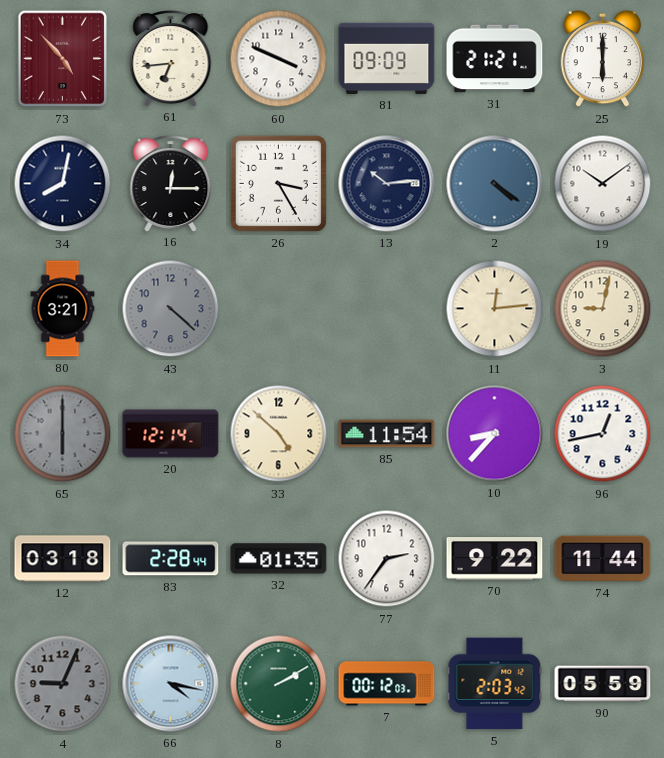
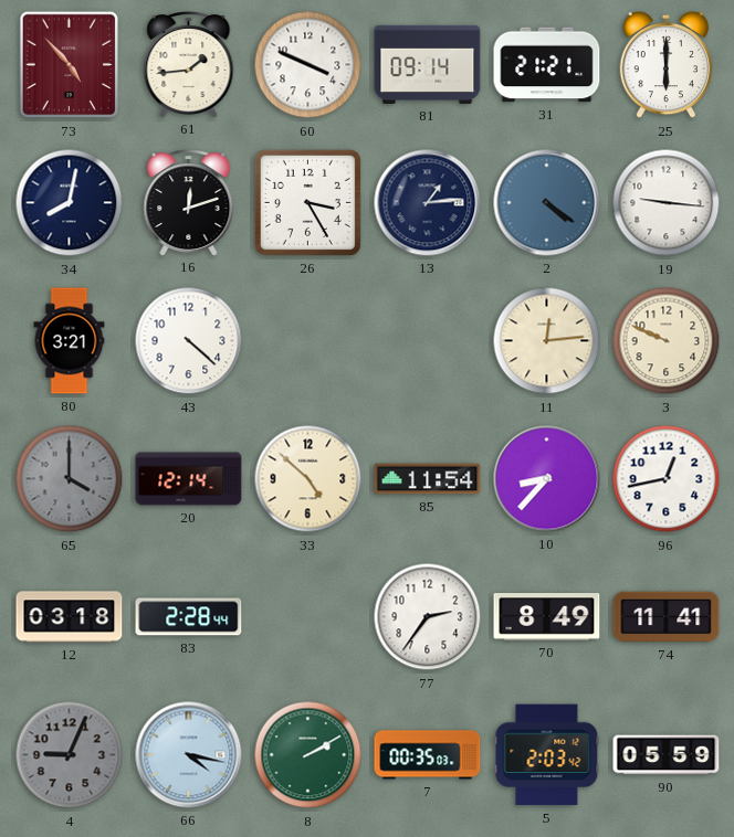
61: 6:44 -> 1:44 (189, 65)
81: 09:09 -> 09:14 (428, 64)
16: 12:15 -> 12:12 (189, 203)
13: 10:14 -> 1:14 (428, 203)
19: 10:09 -> 9:16 (667, 203)
43 dial: grey -> white (189, 341)
3: 9:02 -> 9:49 (667, 341)
65: 6:00 -> 4:00 (70, 479)
32: 01:35 -> none (279, 559)
70: 9:22 -> 8:49 (547, 617)
74: 11:44 -> 11:41 (667, 617)
7: 00:12 -> 00:35 (428, 755)
